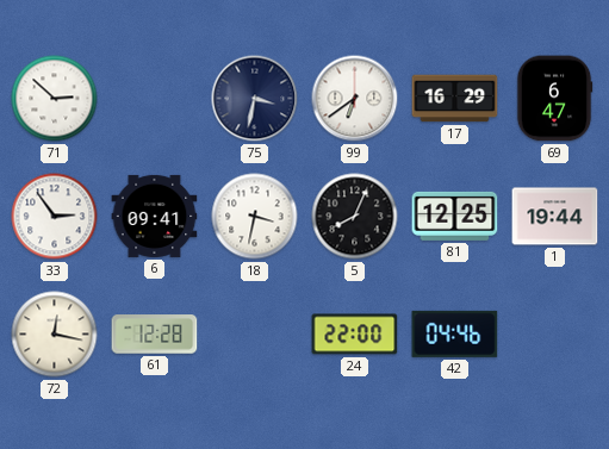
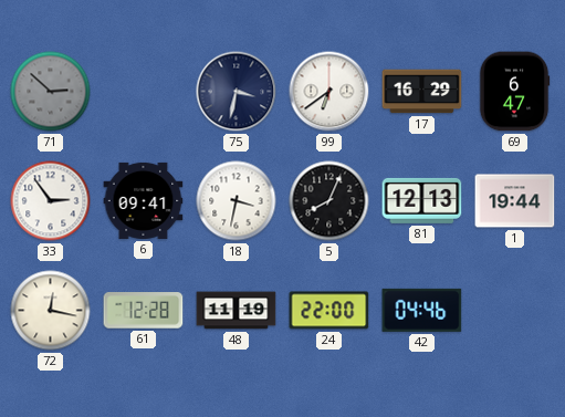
71 dial: white -> grey (51, 92)
81: 12:25 -> 12:13 (422, 200)
48: none -> 11:19 (237, 311)
